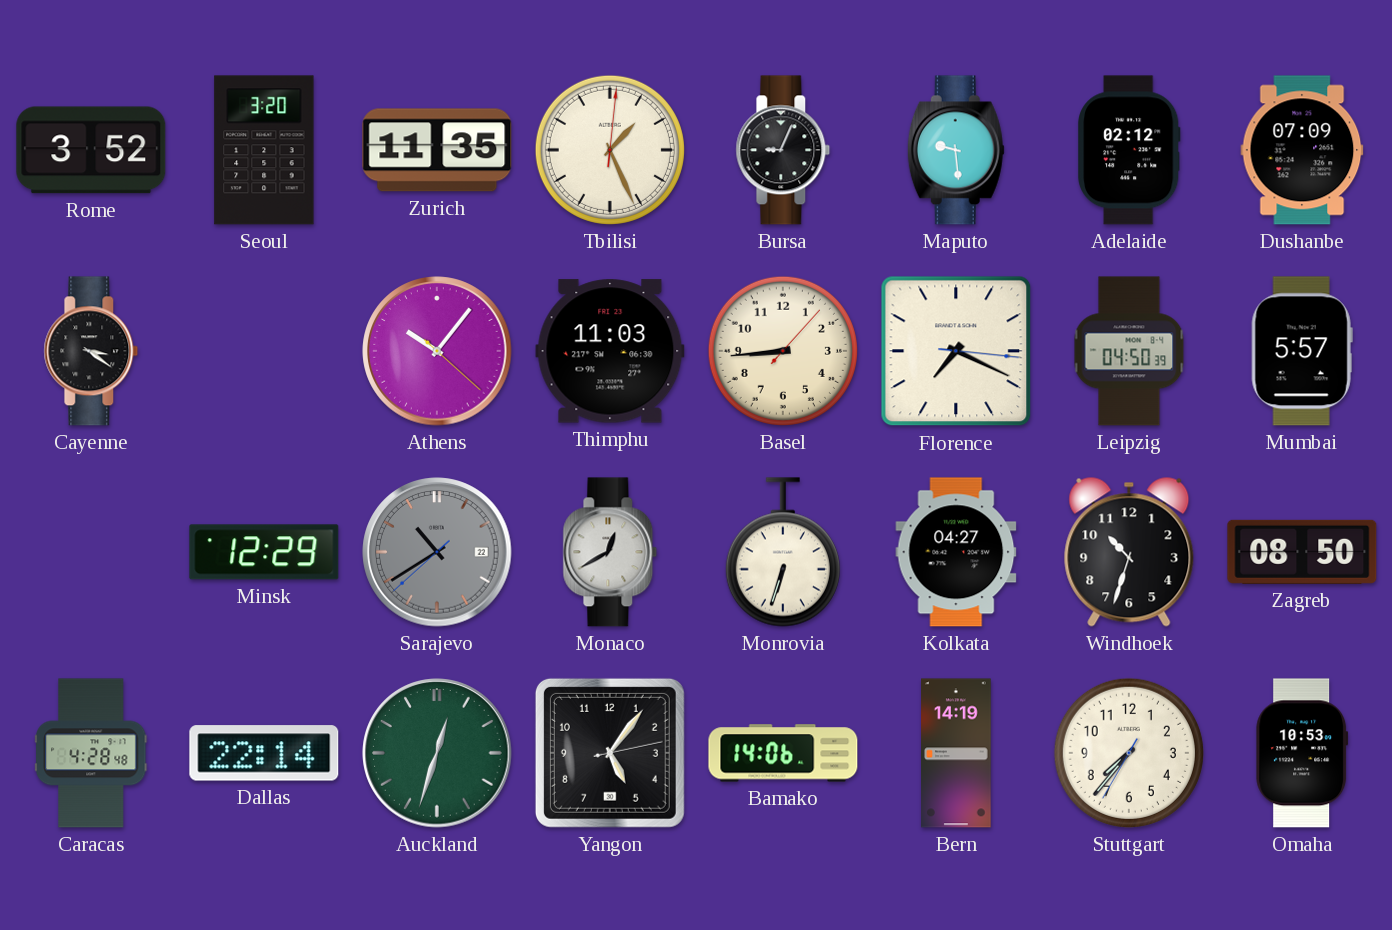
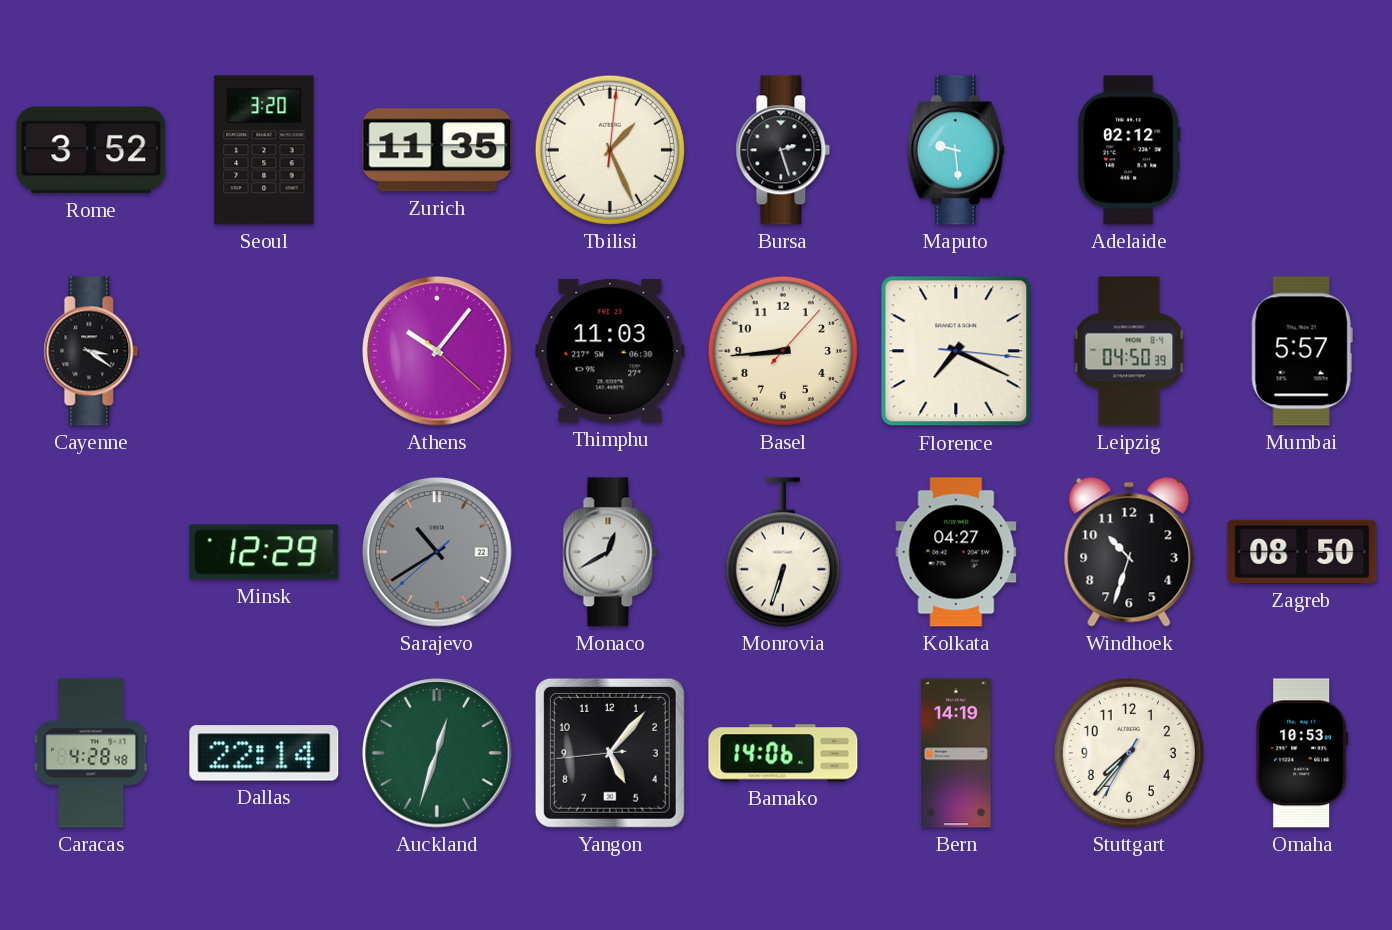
Bursa: 9:04 -> 2:27 (783, 150)
Dushanbe: 07:09 -> none (1302, 150)
Yangon: 5:06:13 -> 5:06:44 (610, 753)
